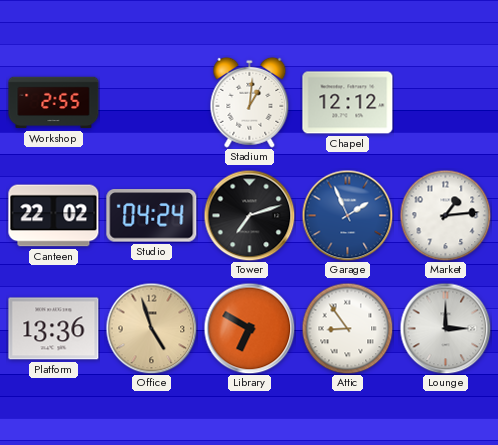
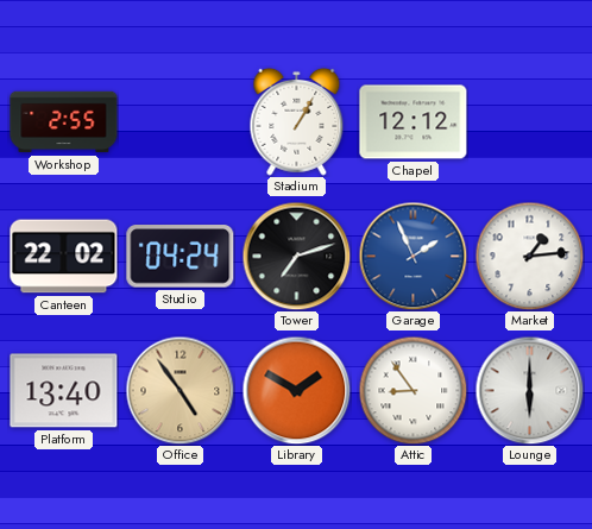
Stadium: 1:01 -> 1:05 (297, 121)
Platform: 13:36 -> 13:40 (64, 391)
Office: 4:57 -> 4:54 (180, 390)
Library: 6:50 -> 1:50 (296, 390)
Lounge: 3:00 -> 6:00 (529, 390)
